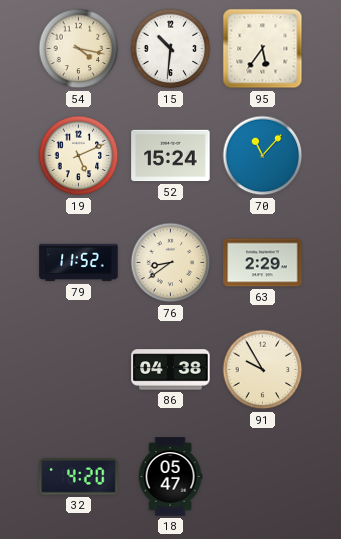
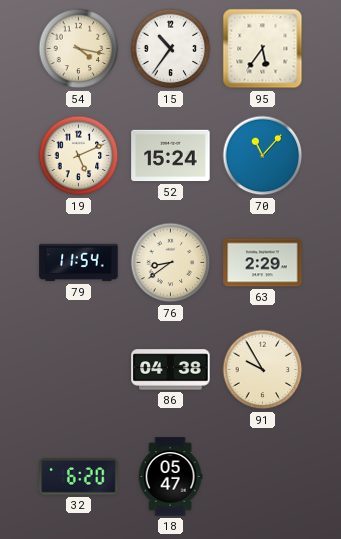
15: 10:31 -> 10:36 (171, 49)
79: 11:52 -> 11:54 (79, 263)
32: 4:20 -> 6:20 (79, 477)
